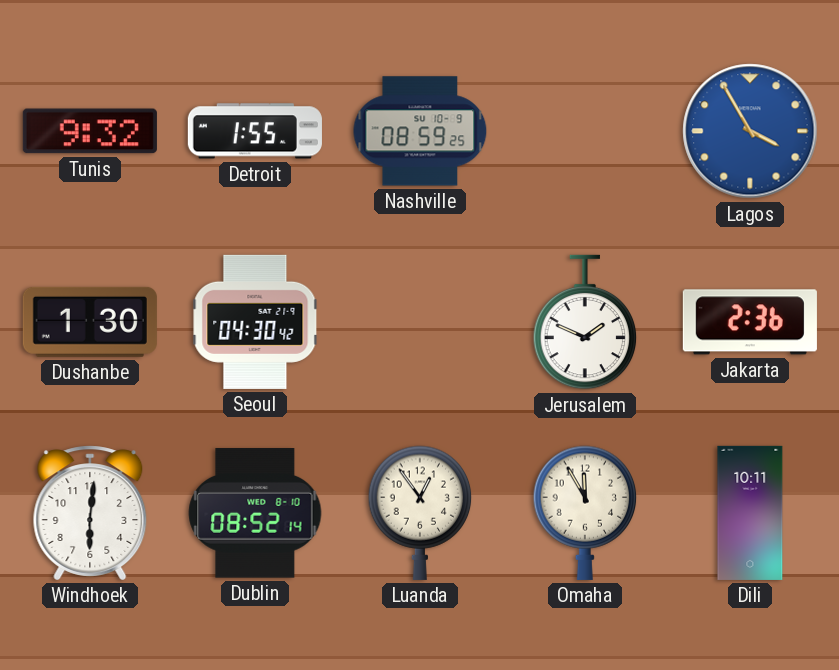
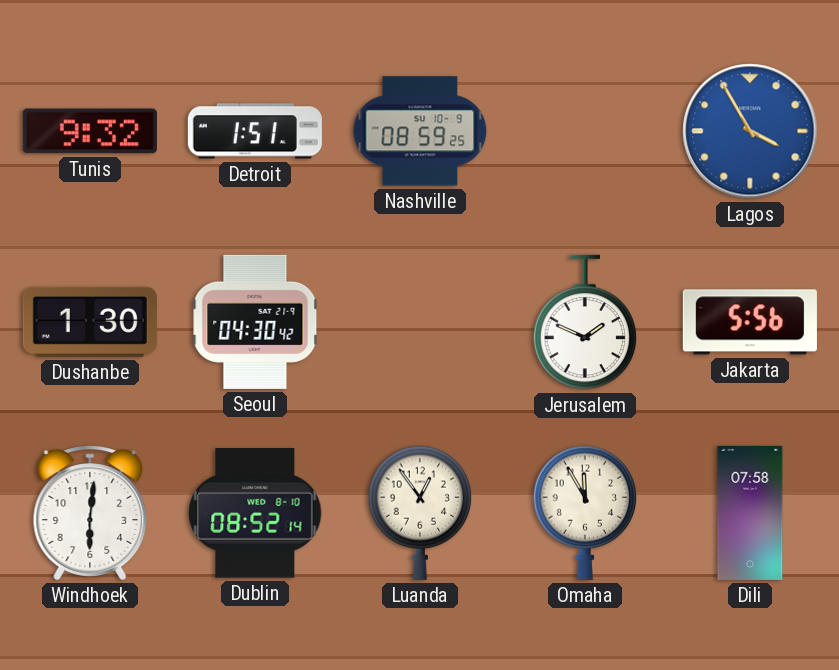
Detroit: 1:55 -> 1:51 (255, 131)
Jakarta: 2:36 -> 5:56 (750, 322)
Dili: 10:11 -> 07:58 (750, 513)
